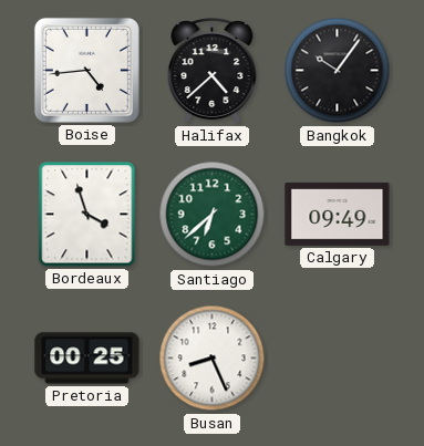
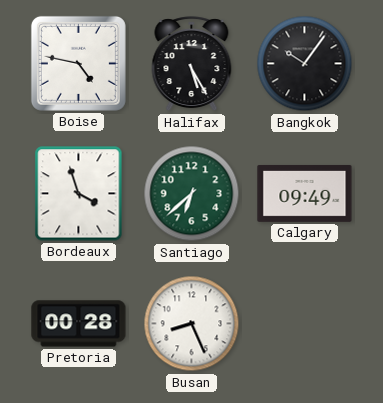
Boise: 4:44 -> 4:47 (78, 63)
Halifax: 4:38 -> 5:25 (192, 64)
Pretoria: 00:25 -> 00:28 (79, 324)
